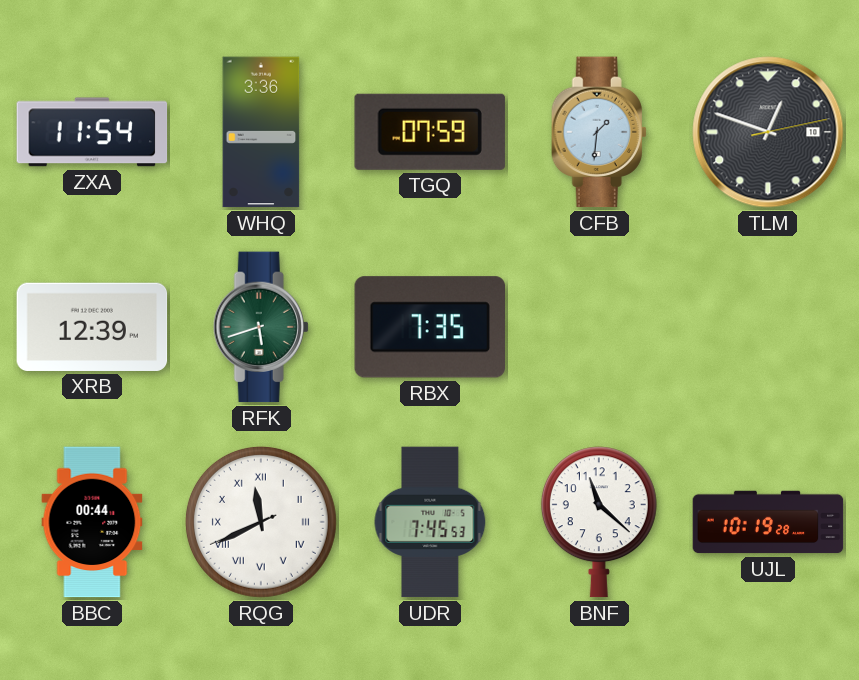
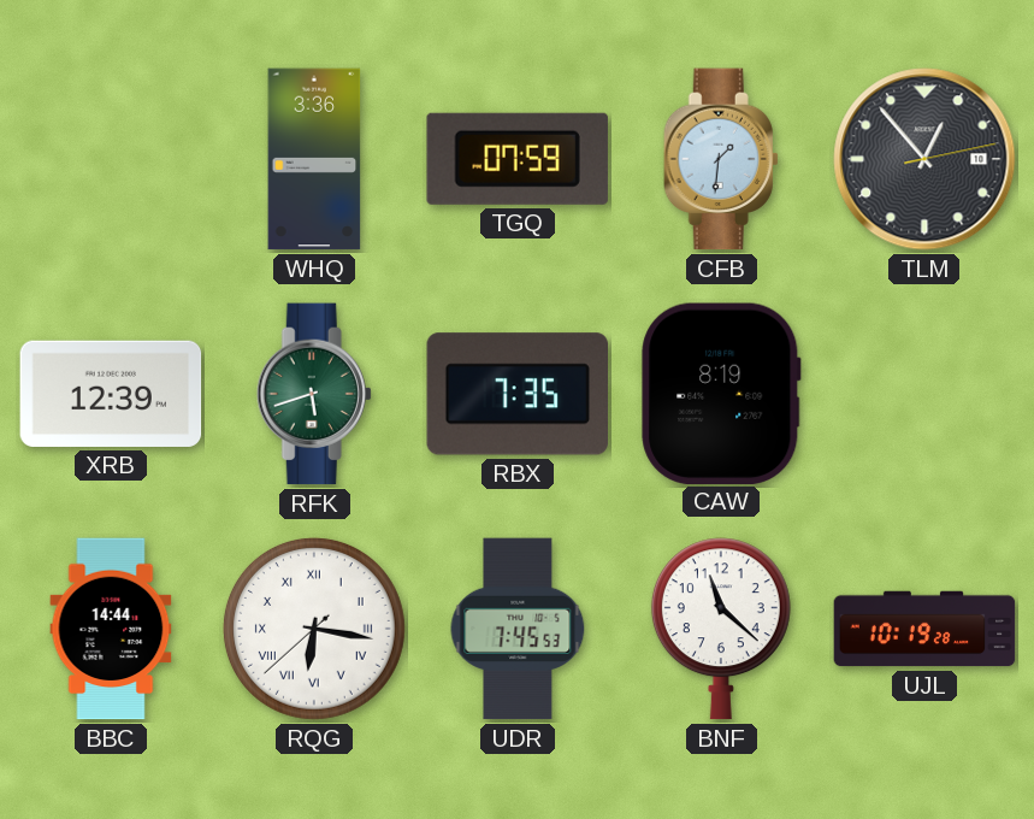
ZXA: 11:54 -> none (92, 132)
TLM: 12:48 -> 12:53 (924, 159)
CAW: none -> 8:19 (721, 393)
BBC: 00:44 -> 14:44 (111, 629)
RQG: 11:40 -> 6:16 (314, 629)
